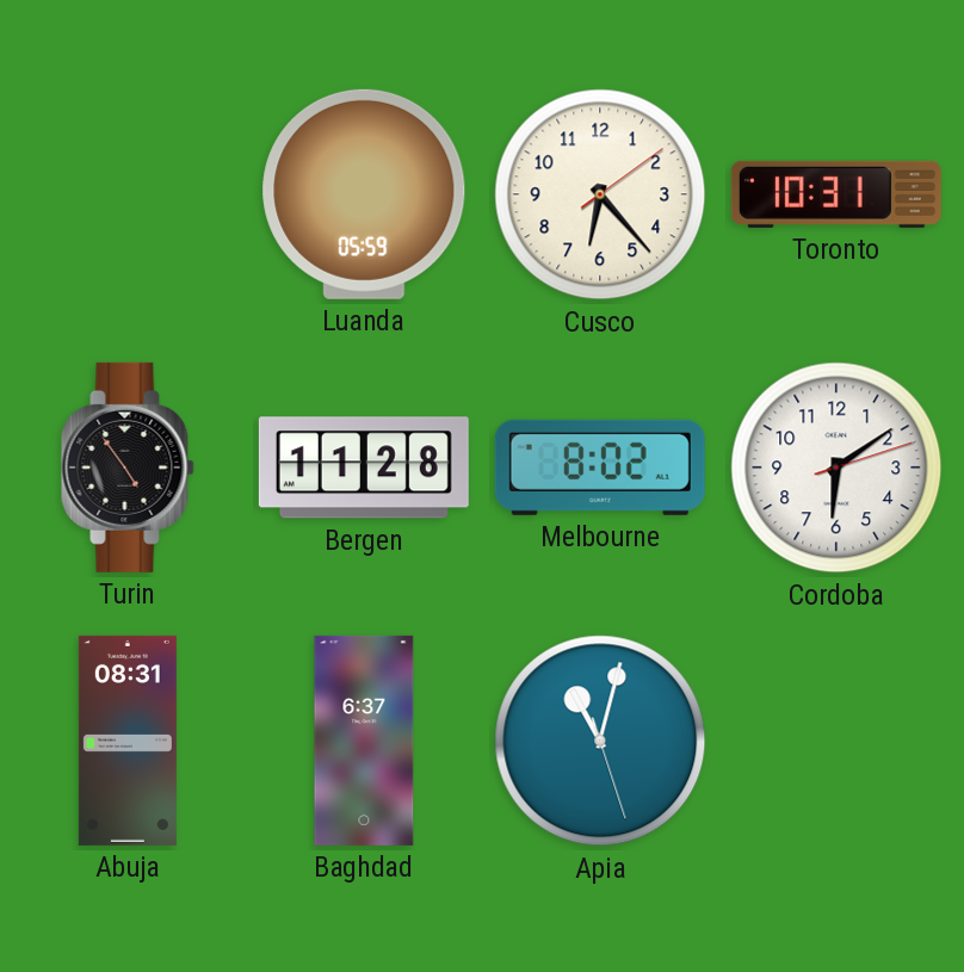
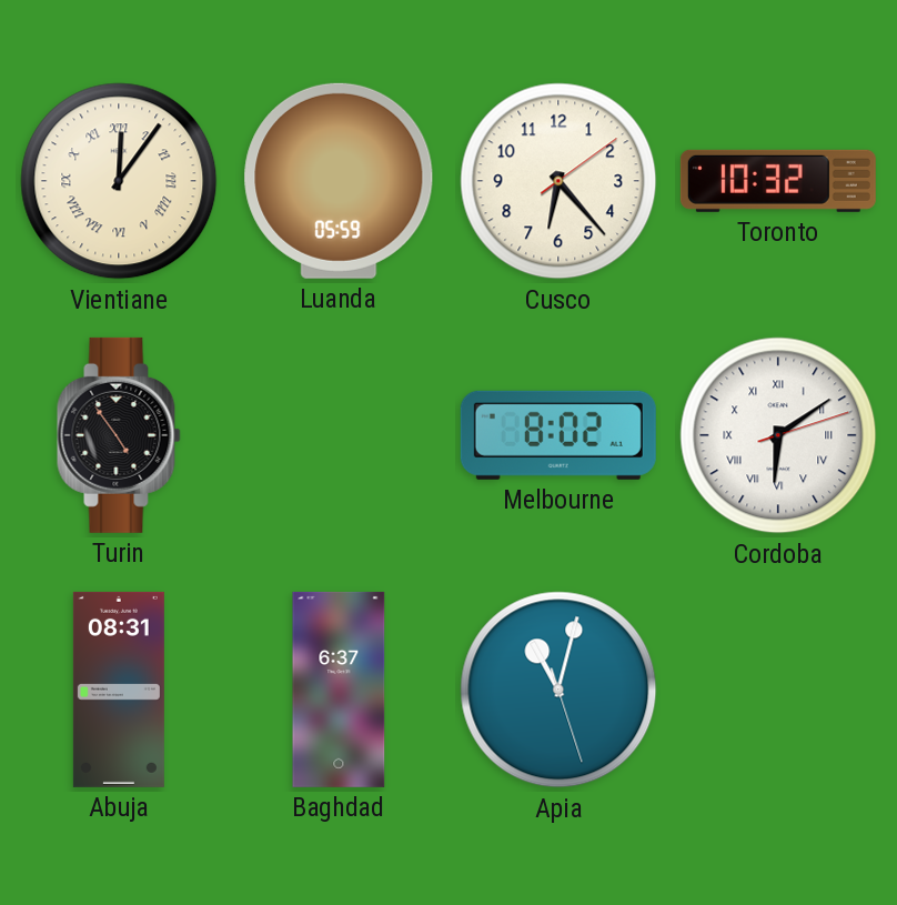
Vientiane: none -> 12:06 (119, 181)
Toronto: 10:31 -> 10:32 (778, 181)
Bergen: 11:28 -> none (364, 468)
Cordoba numerals: Arabic -> Roman (778, 435)
